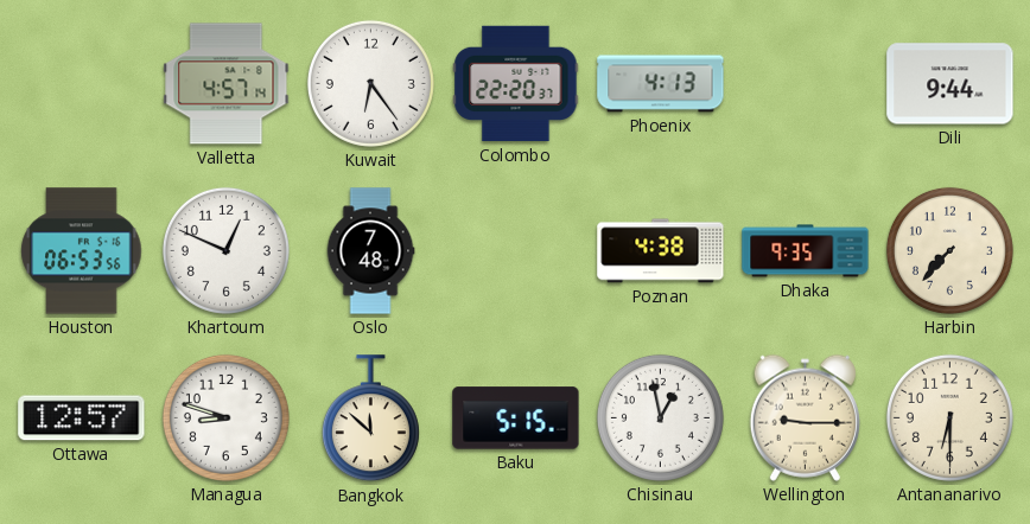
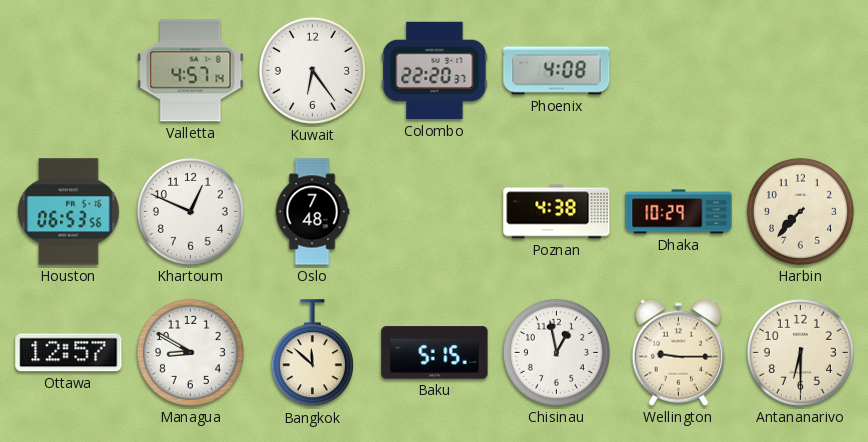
Phoenix: 4:13 -> 4:08 (557, 71)
Dili: 9:44 -> none (950, 84)
Dhaka: 9:35 -> 10:29 (679, 212)
Managua: 8:48 -> 8:50 (190, 352)
